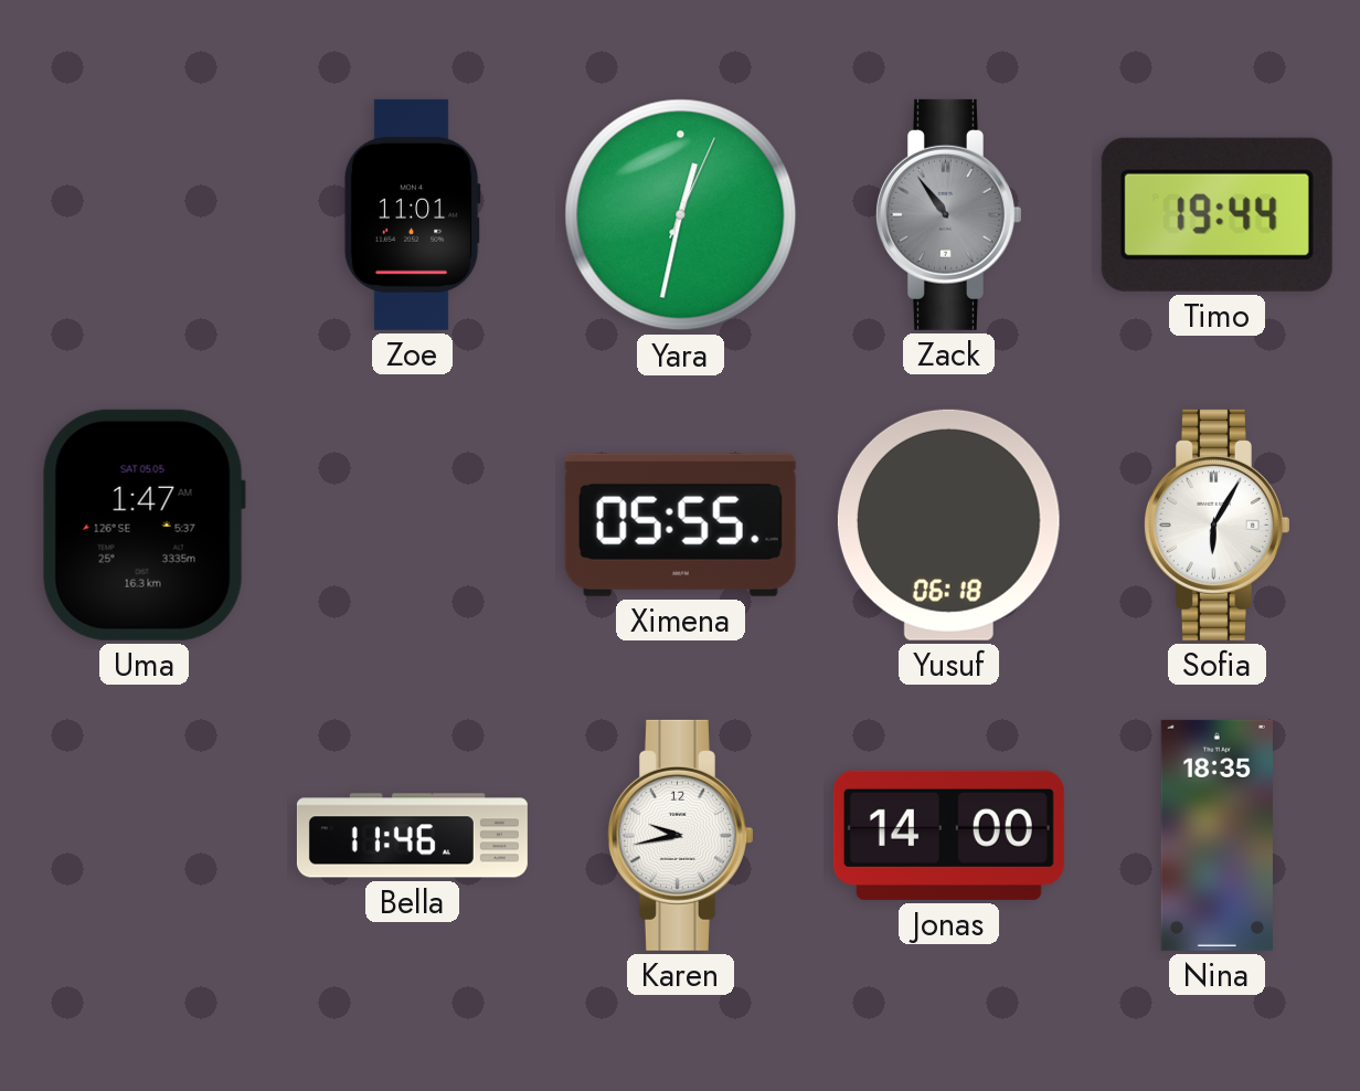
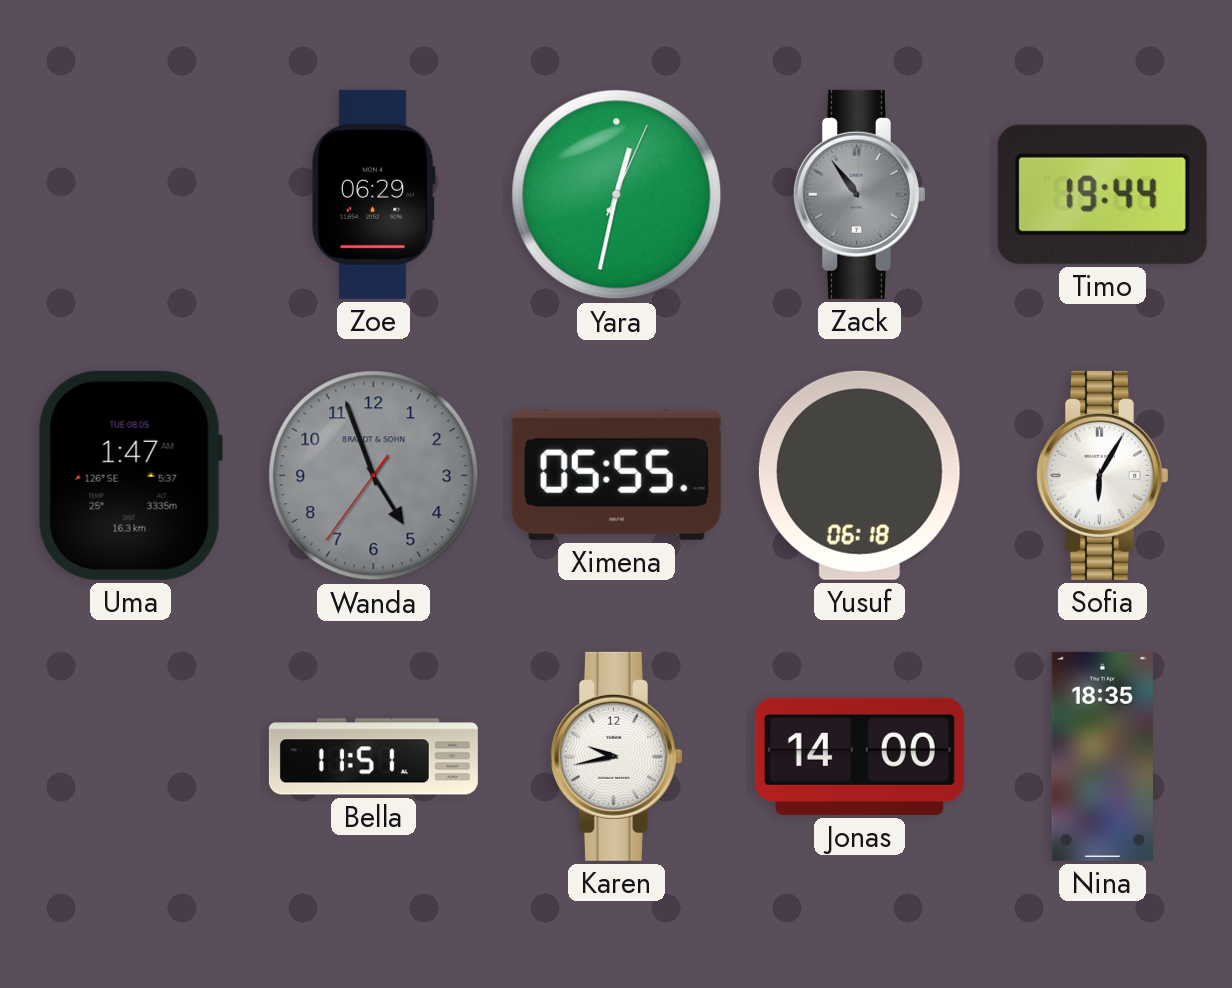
Zoe: 11:01 -> 06:29 (373, 194)
Uma date: SAT 05.05 -> TUE 08.05 (130, 475)
Wanda: none -> 4:56 (374, 476)
Bella: 11:46 -> 11:51 (373, 757)
